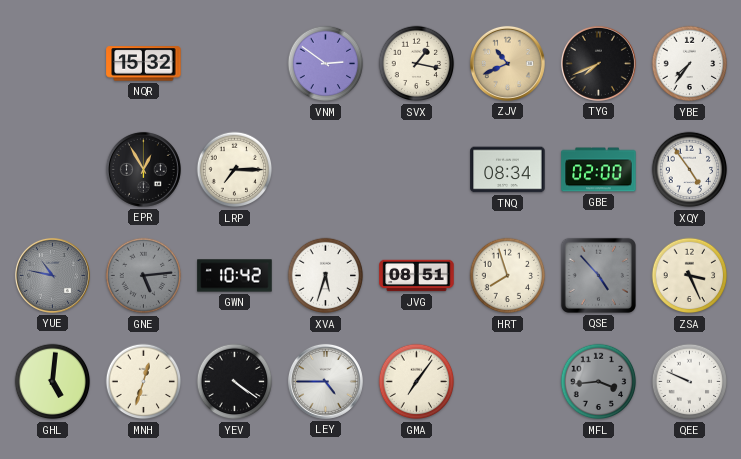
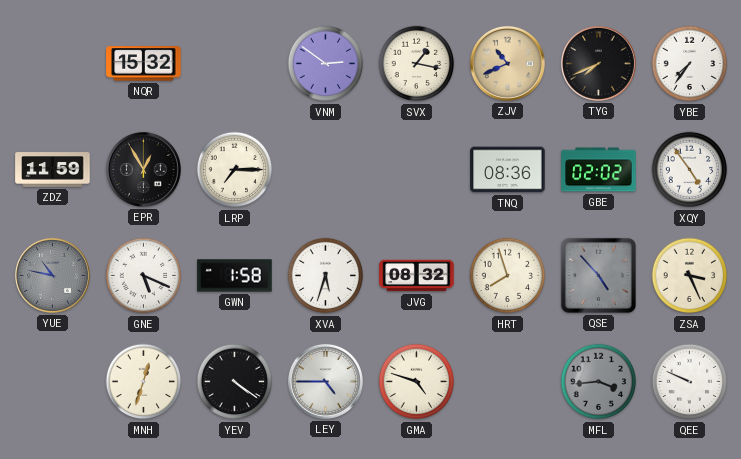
ZDZ: none -> 11:59 (53, 170)
TNQ: 08:34 -> 08:36 (508, 170)
GBE: 02:00 -> 02:02 (599, 170)
GNE: 5:14 -> 5:19 (144, 276)
GNE dial: grey -> white (144, 276)
GWN: 10:42 -> 1:58 (235, 276)
JVG: 08:51 -> 08:32 (417, 276)
GHL: 5:01 -> none (53, 382)
GMA: 7:06 -> 4:48 (417, 382)
